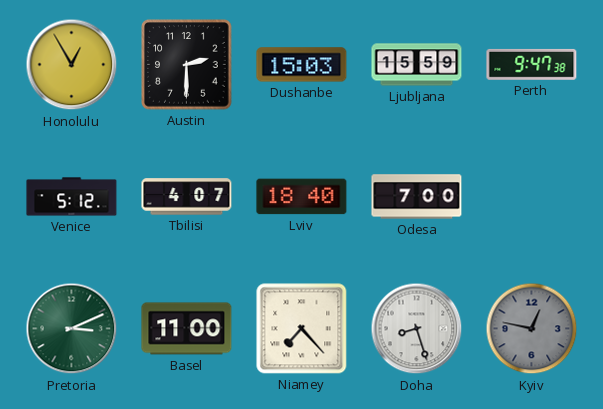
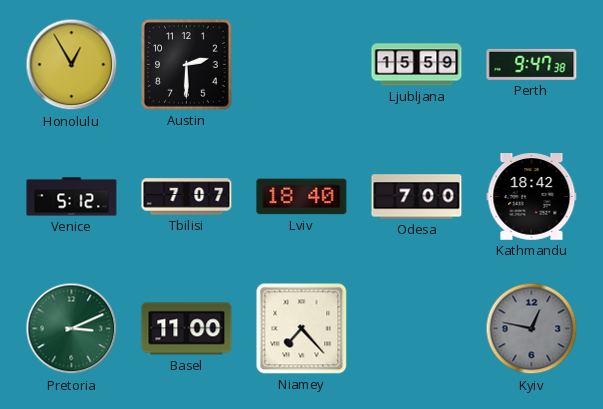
Dushanbe: 15:03 -> none (302, 65)
Tbilisi: 4:07 -> 7:07 (187, 197)
Kathmandu: none -> 18:42 (532, 197)
Doha: 8:27 -> none (417, 329)
